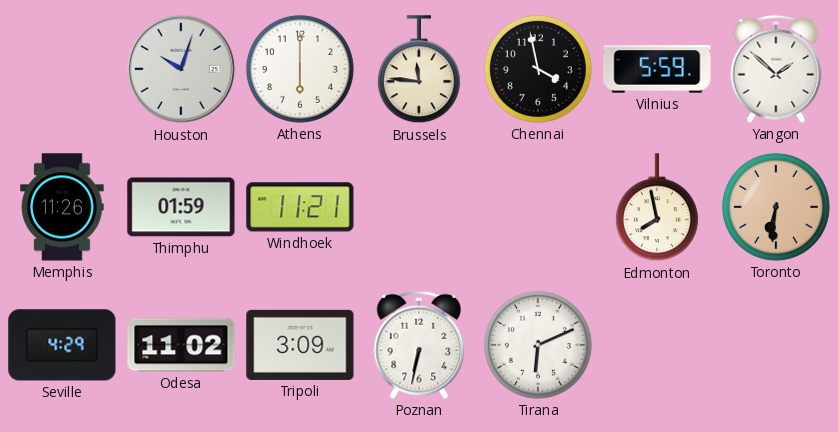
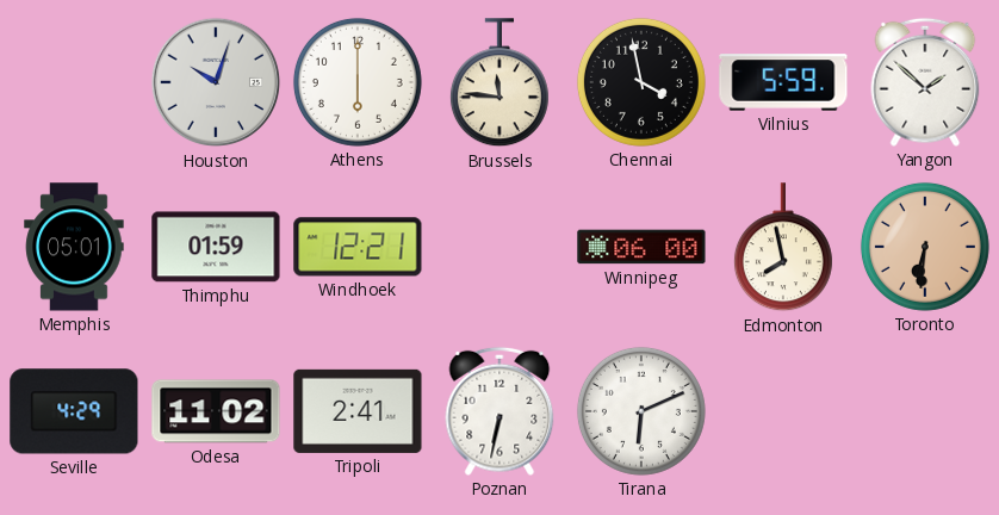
Memphis: 11:26 -> 05:01 (74, 247)
Windhoek: 11:21 -> 12:21 (358, 247)
Winnipeg: none -> 06:00 (641, 247)
Tripoli: 3:09 -> 2:41 (358, 411)
